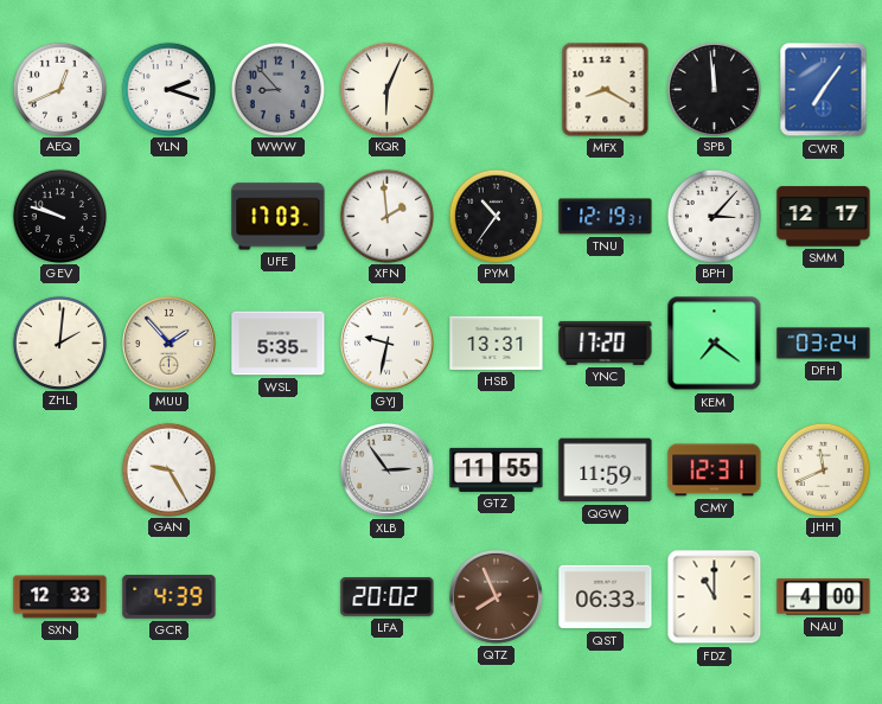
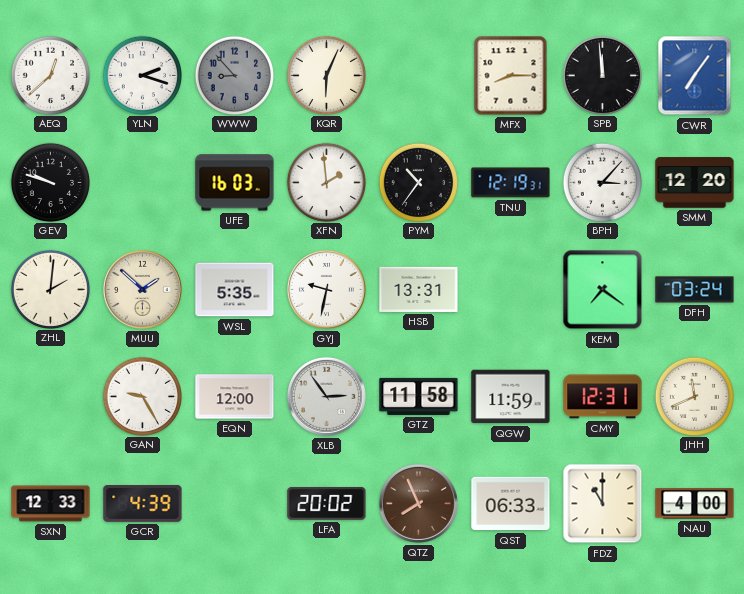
AEQ: 12:41 -> 12:38 (50, 75)
MFX: 8:20 -> 8:15 (511, 76)
UFE: 17:03 -> 16:03 (235, 183)
SMM: 12:17 -> 12:20 (695, 183)
MUU: 1:53 -> 1:52 (142, 289)
YNC: 17:20 -> none (606, 343)
EQN: none -> 12:00 (235, 397)
GTZ: 11:55 -> 11:58 (419, 396)
